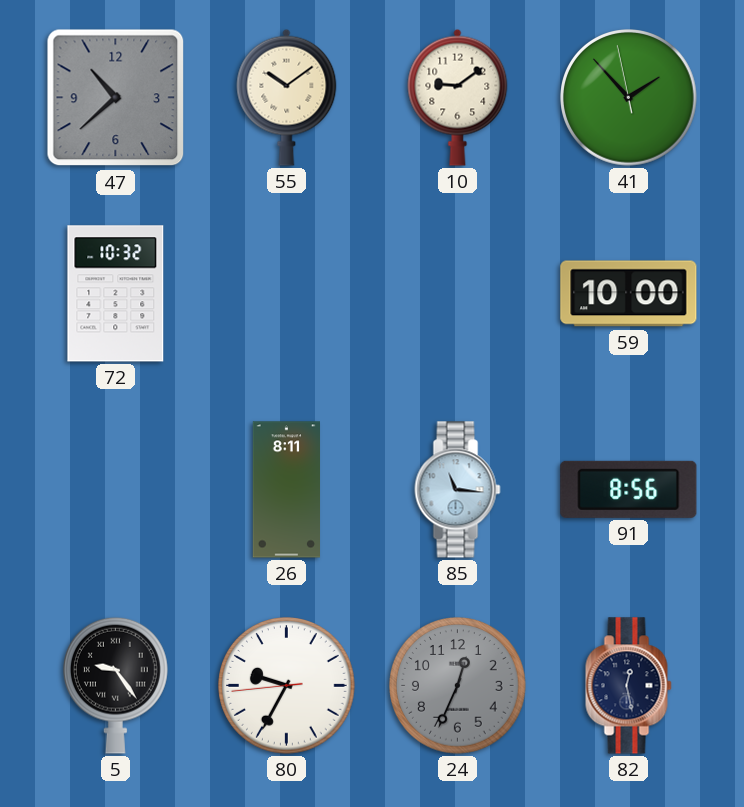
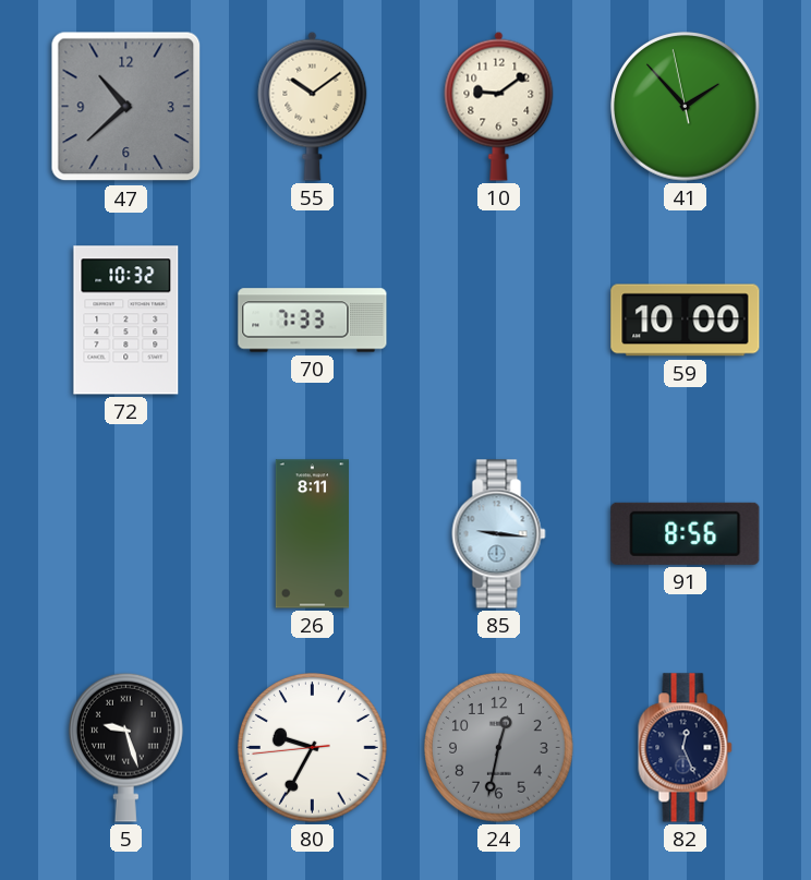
70: none -> 7:33 (313, 321)
85: 11:16 -> 9:16 (499, 534)
5: 9:24 -> 9:27 (125, 747)
24: 12:34 -> 12:32 (499, 748)
82: 12:28 -> 12:26 (686, 748)
